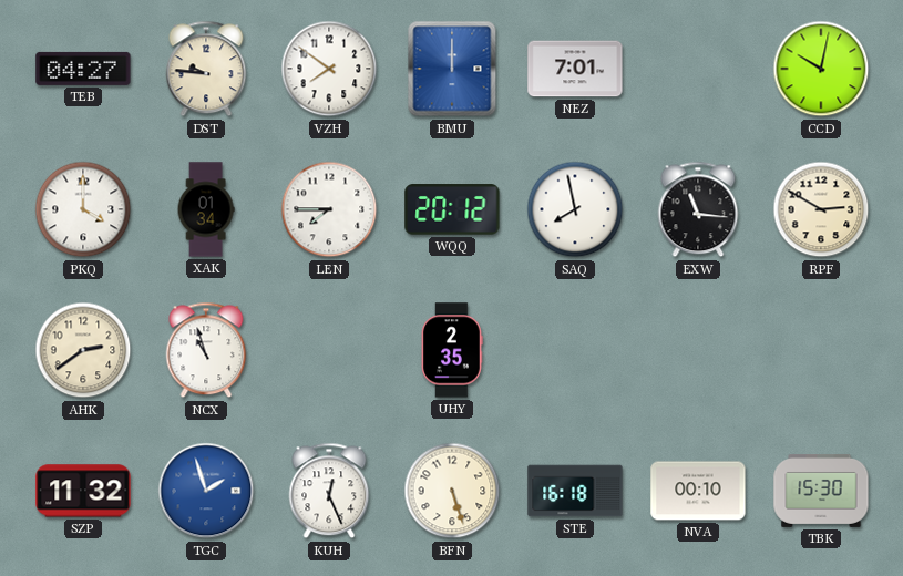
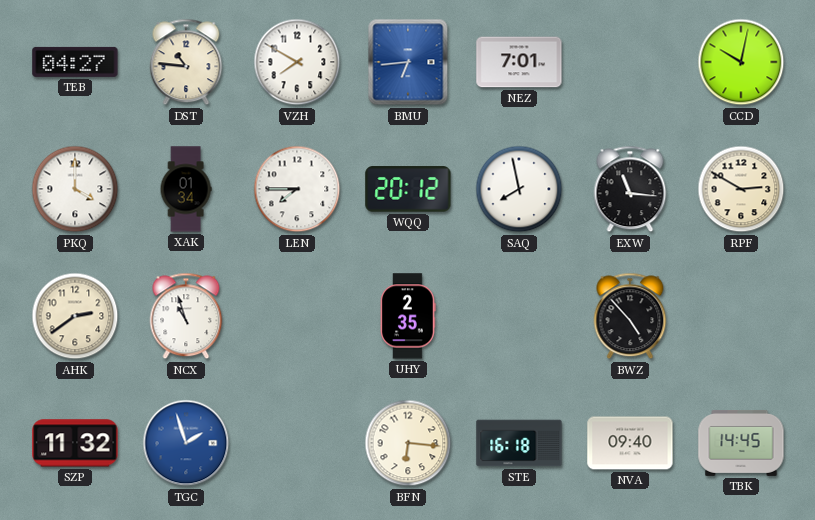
DST: 9:46 -> 10:46 (186, 62)
VZH: 7:51 -> 7:50 (297, 62)
BMU: 12:00 -> 6:44 (408, 62)
BWZ: none -> 4:53 (630, 316)
KUH: 12:26 -> none (329, 491)
BFN: 5:27 -> 6:16 (408, 443)
NVA: 00:10 -> 09:40 (630, 443)
TBK: 15:30 -> 14:45 (741, 444)
